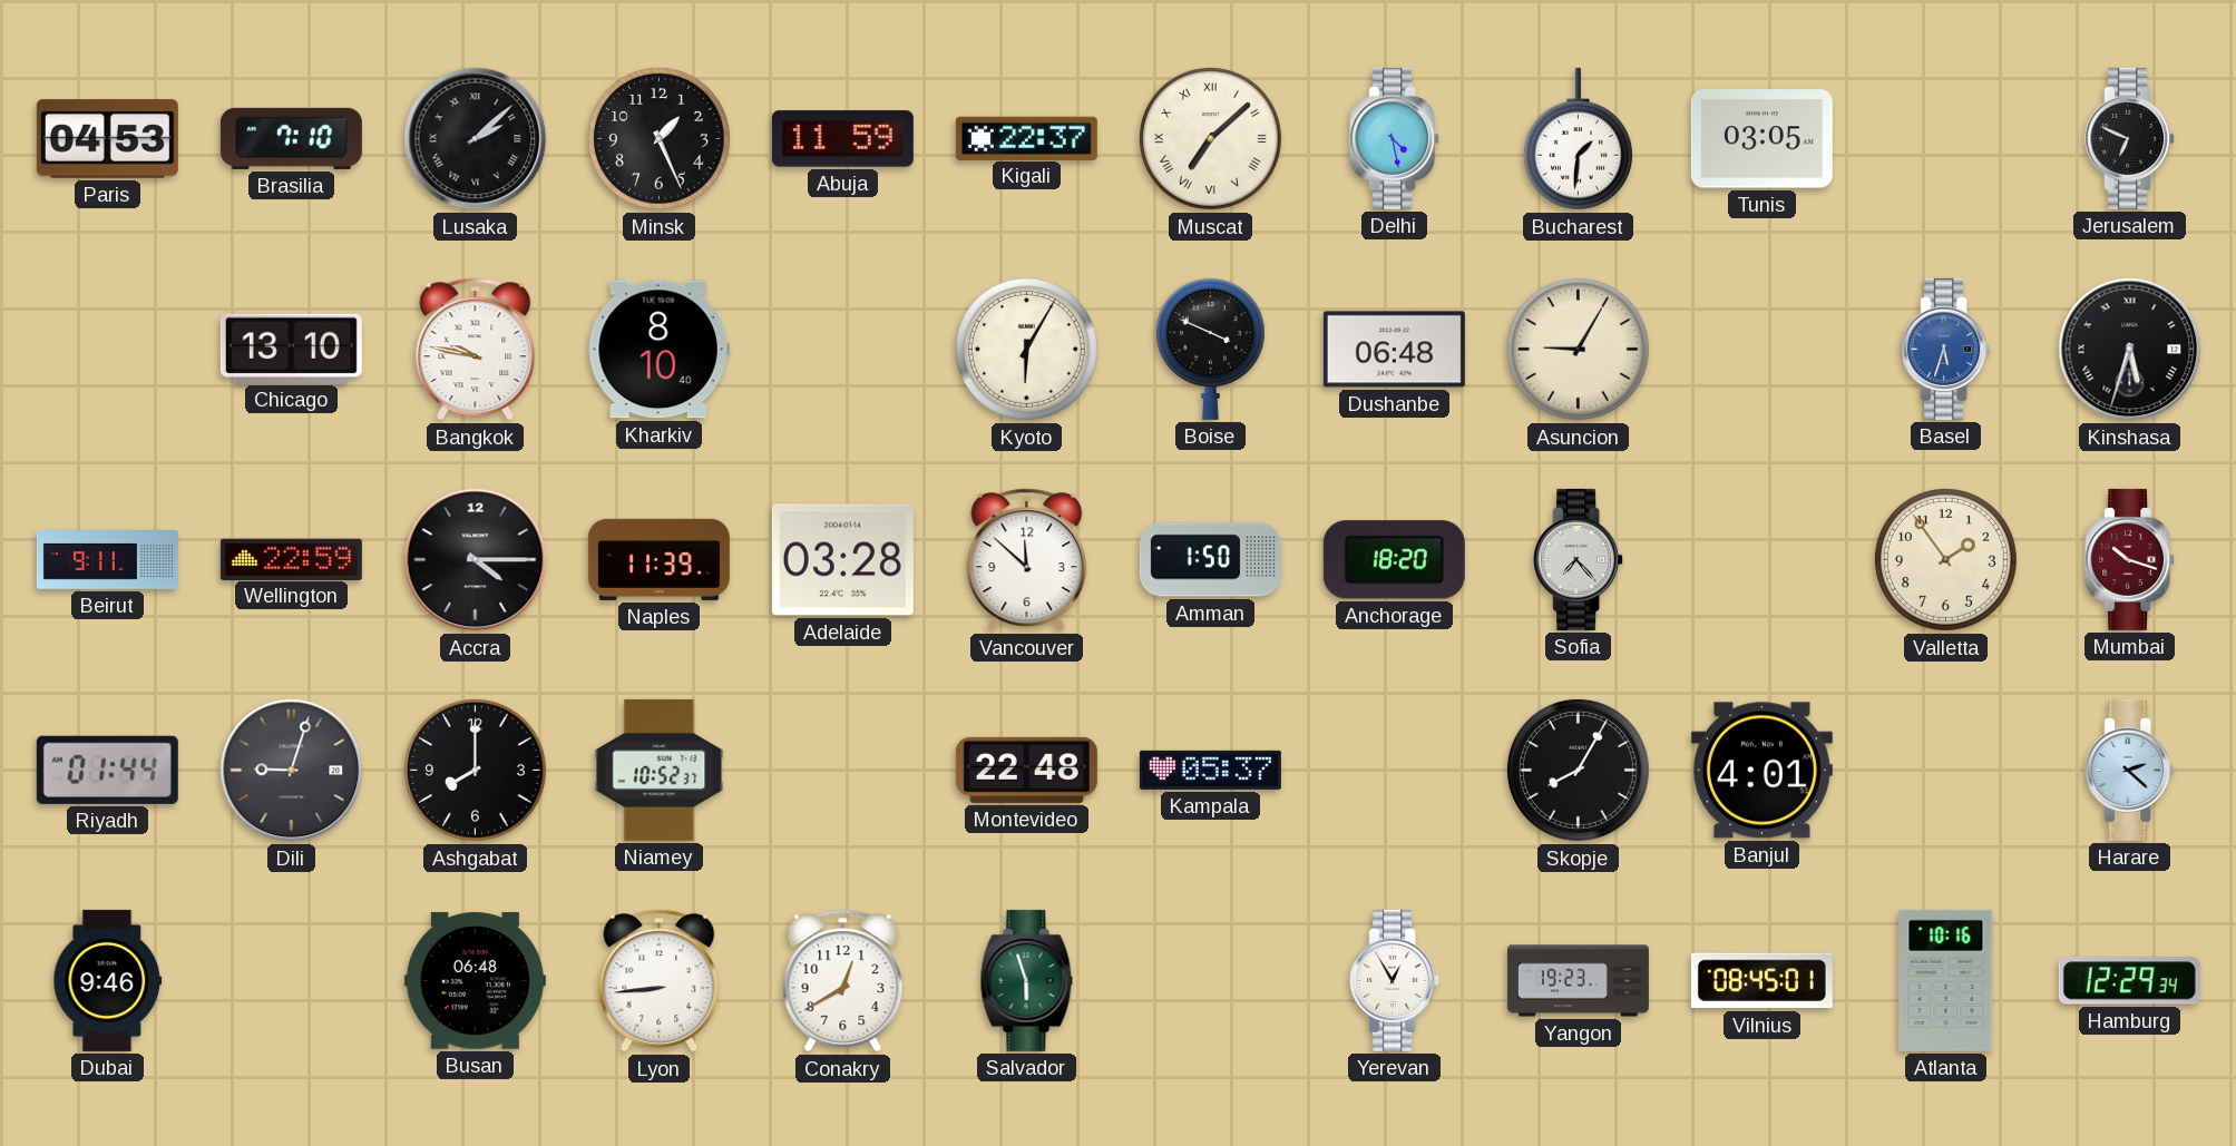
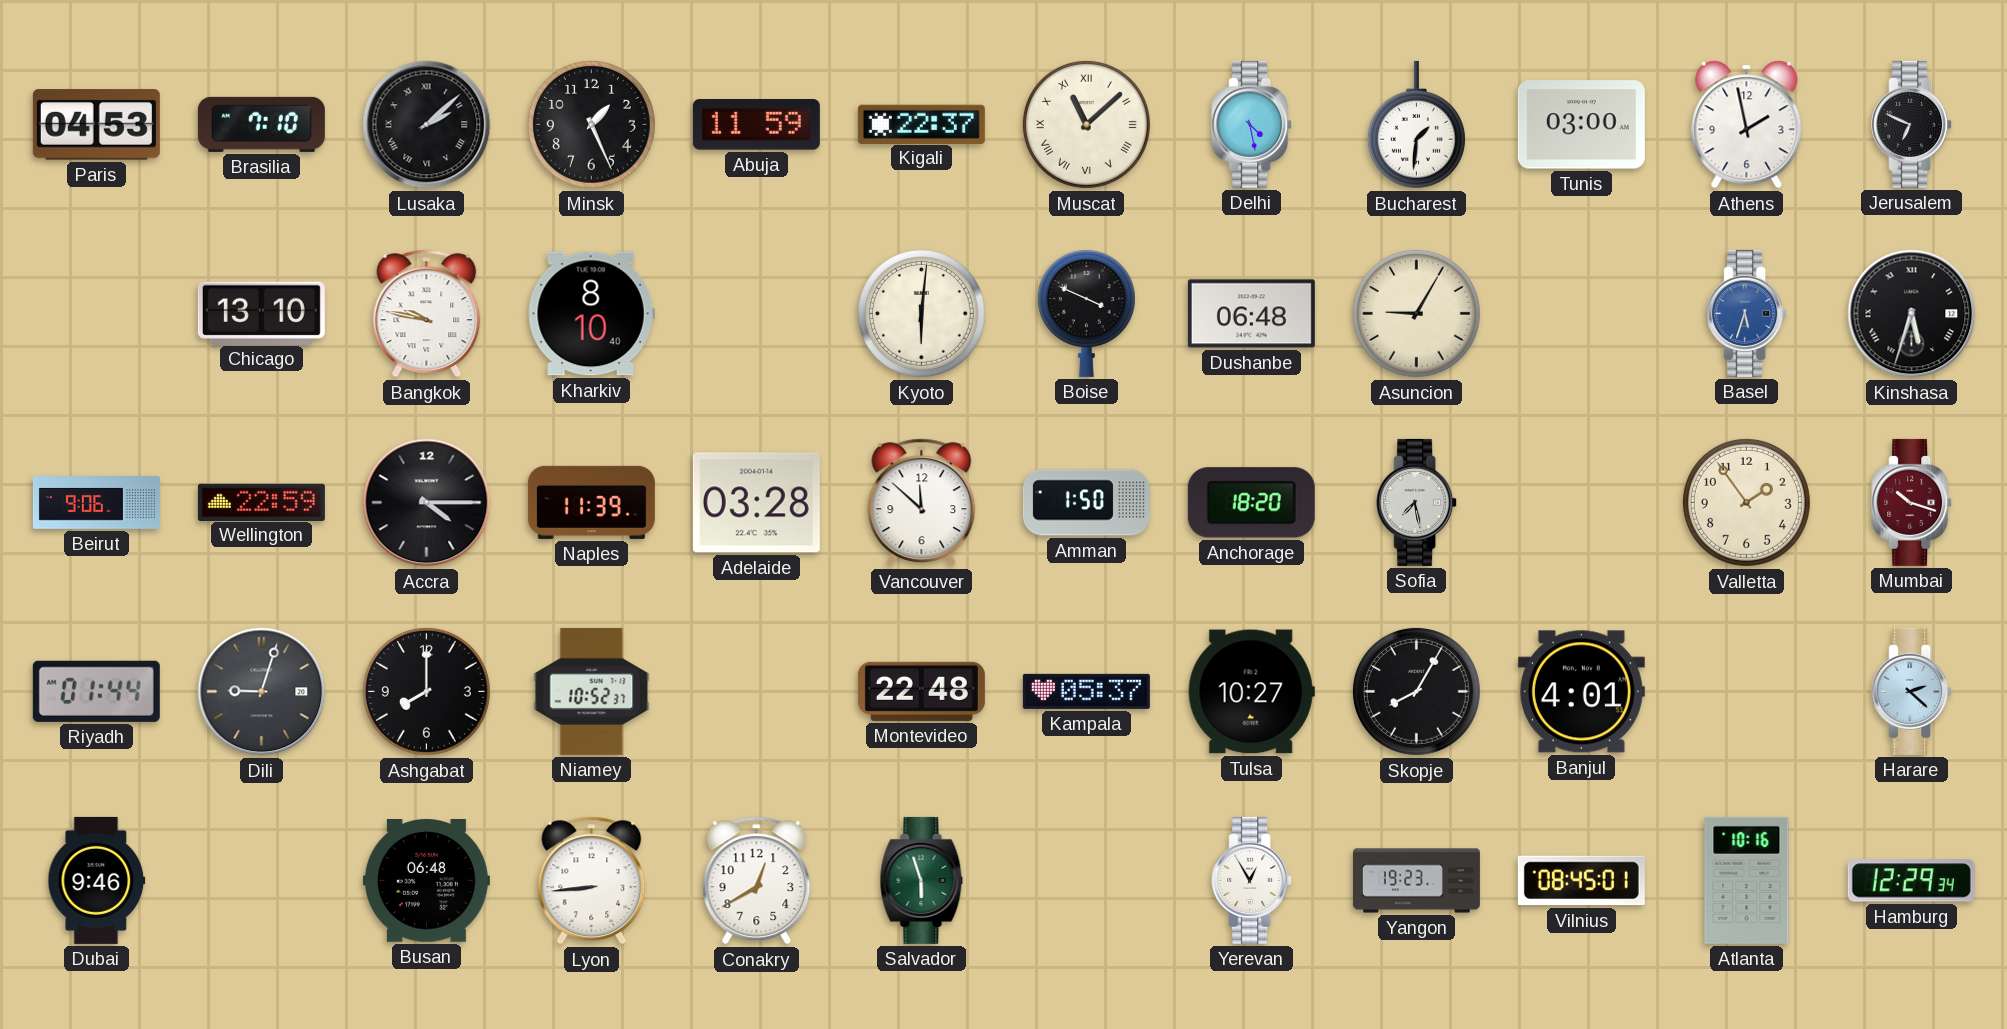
Muscat: 7:08 -> 11:08 (1086, 124)
Tunis: 03:05 -> 03:00 (1581, 125)
Athens: none -> 1:58 (1747, 125)
Kyoto: 6:05 -> 6:01 (921, 313)
Beirut: 9:11 -> 9:06 (96, 503)
Sofia: 7:23 -> 7:28 (1417, 502)
Tulsa: none -> 10:27 (1251, 692)
